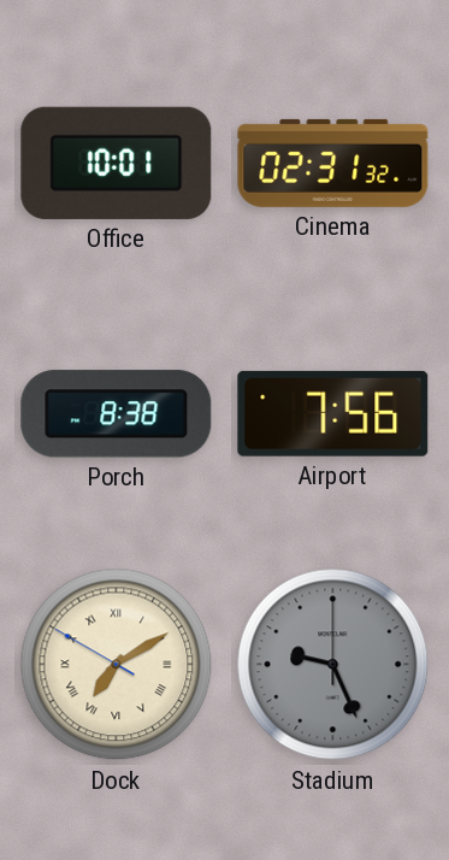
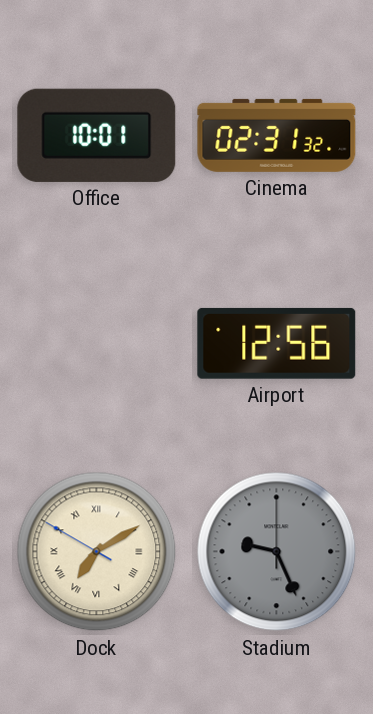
Porch: 8:38 -> none (117, 414)
Airport: 7:56 -> 12:56 (277, 343)
